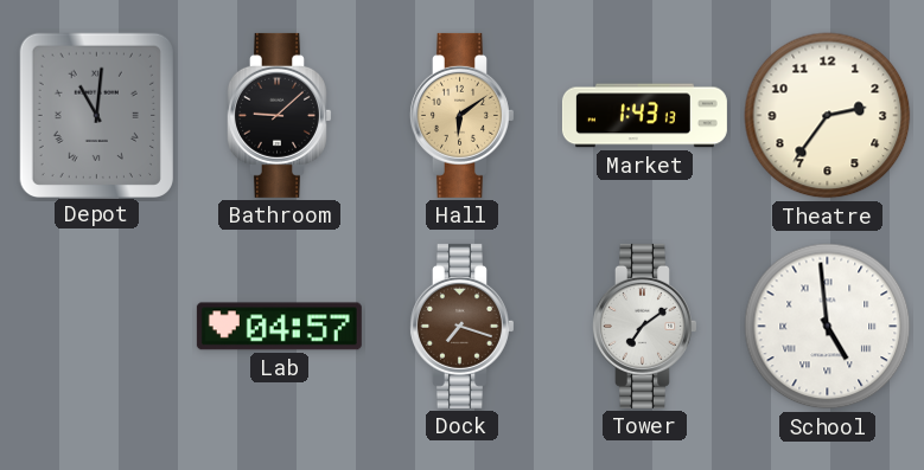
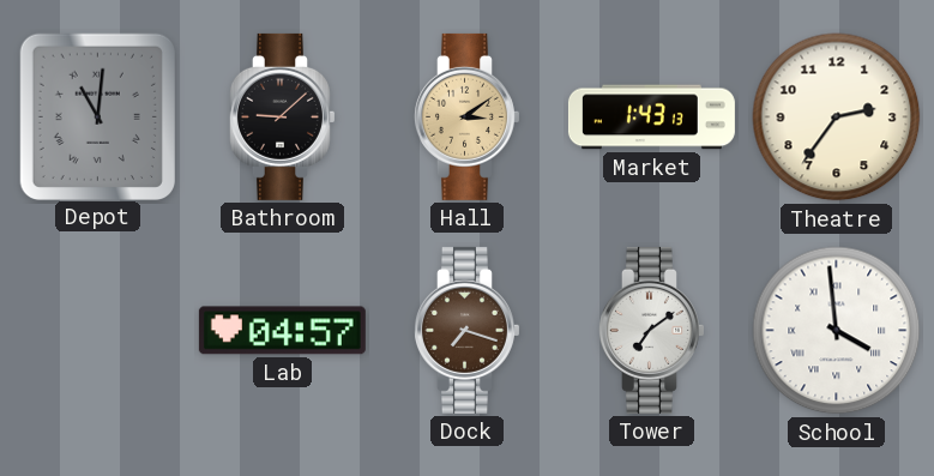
Hall: 6:09 -> 3:09 (466, 116)
School: 4:59 -> 3:59 (837, 331)
